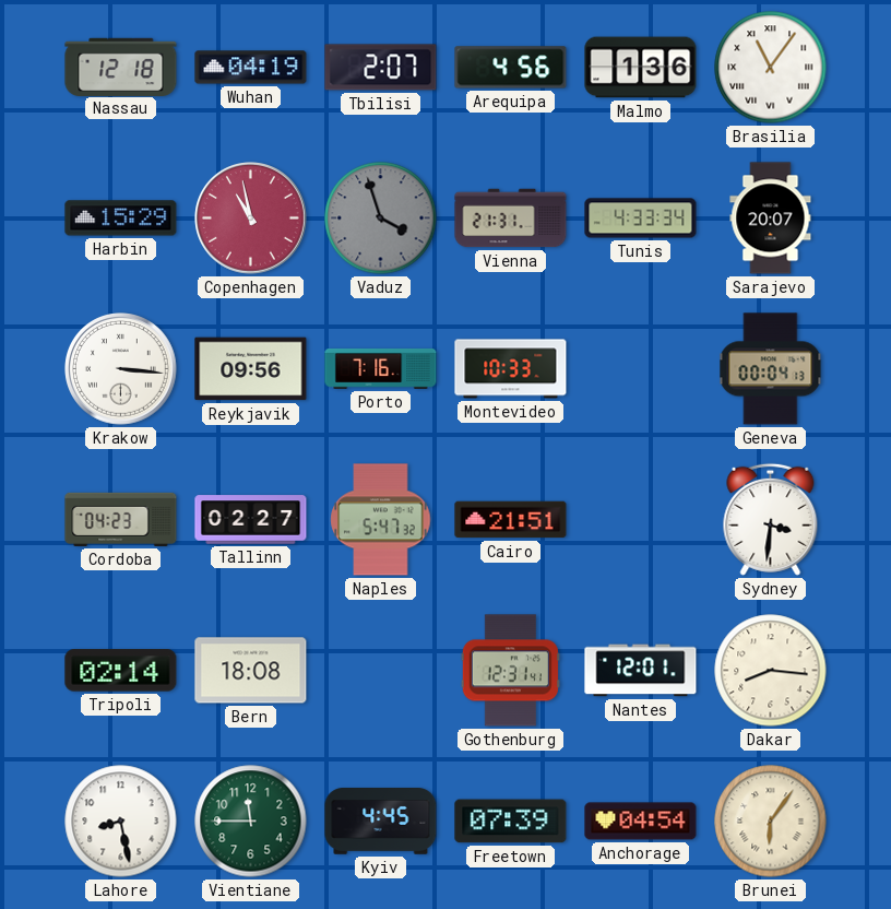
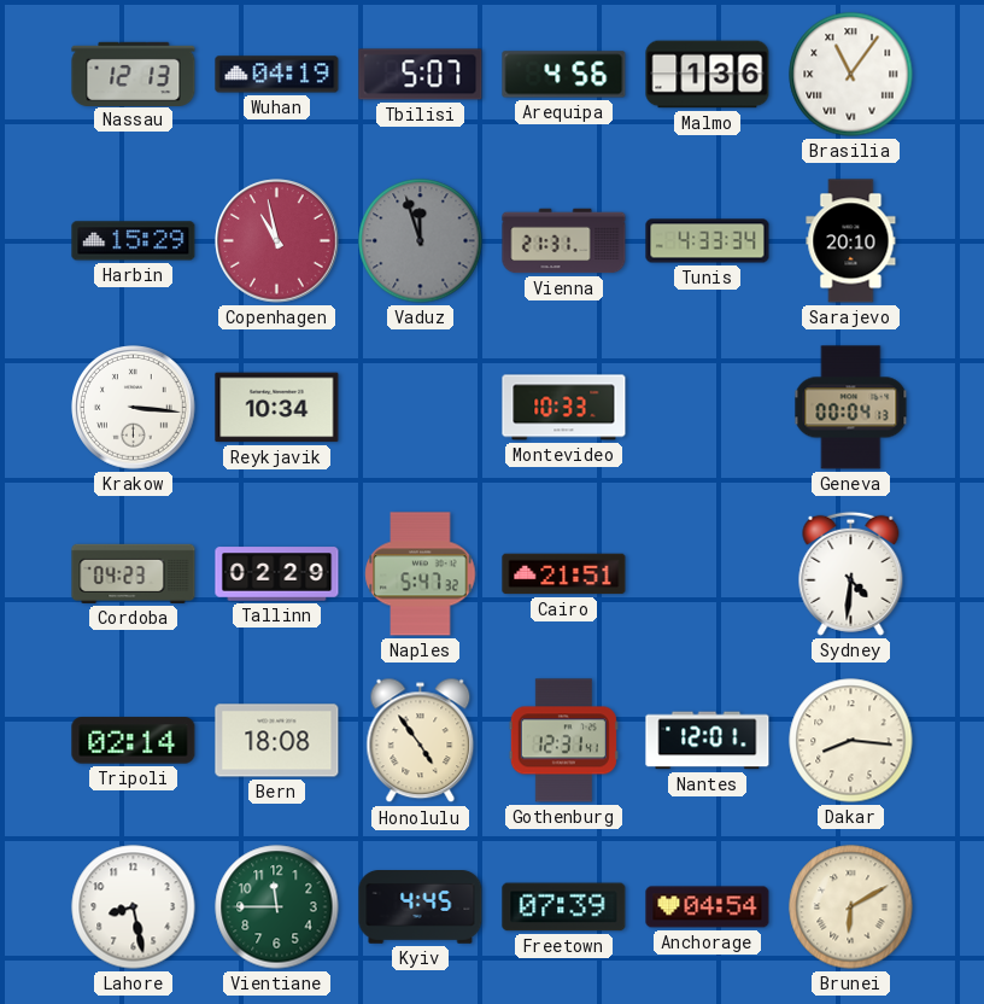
Nassau: 12:18 -> 12:13 (134, 74)
Tbilisi: 2:07 -> 5:07 (421, 75)
Vaduz: 3:57 -> 11:57 (421, 241)
Sarajevo: 20:07 -> 20:10 (851, 241)
Reykjavik: 09:56 -> 10:34 (277, 408)
Porto: 7:16 -> none (381, 369)
Tallinn: 02:27 -> 02:29 (277, 574)
Sydney: 3:31 -> 4:31 (851, 573)
Honolulu: none -> 4:54 (421, 741)
Brunei: 6:06 -> 6:10 (851, 907)
